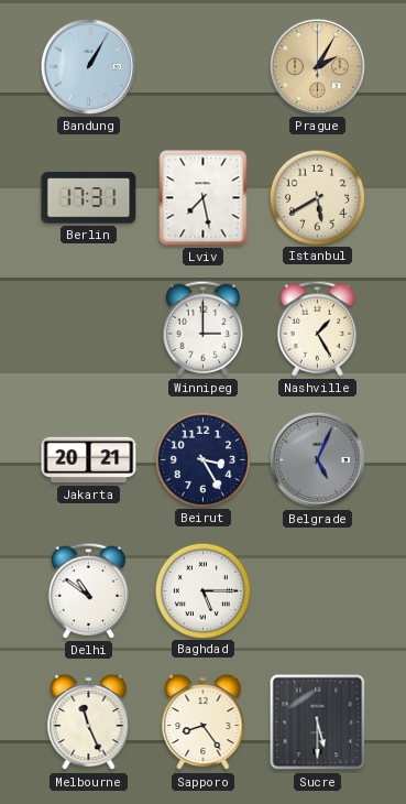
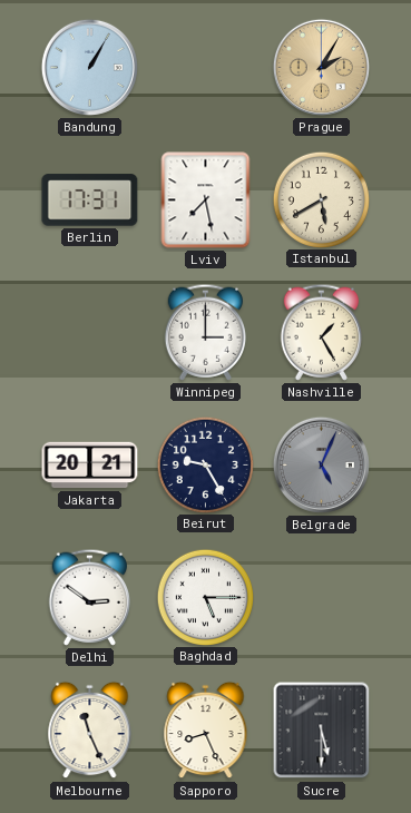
Beirut: 3:25 -> 9:25 (205, 464)
Delhi: 10:51 -> 2:51 (89, 597)
Sapporo: 8:24 -> 8:26 (206, 731)
